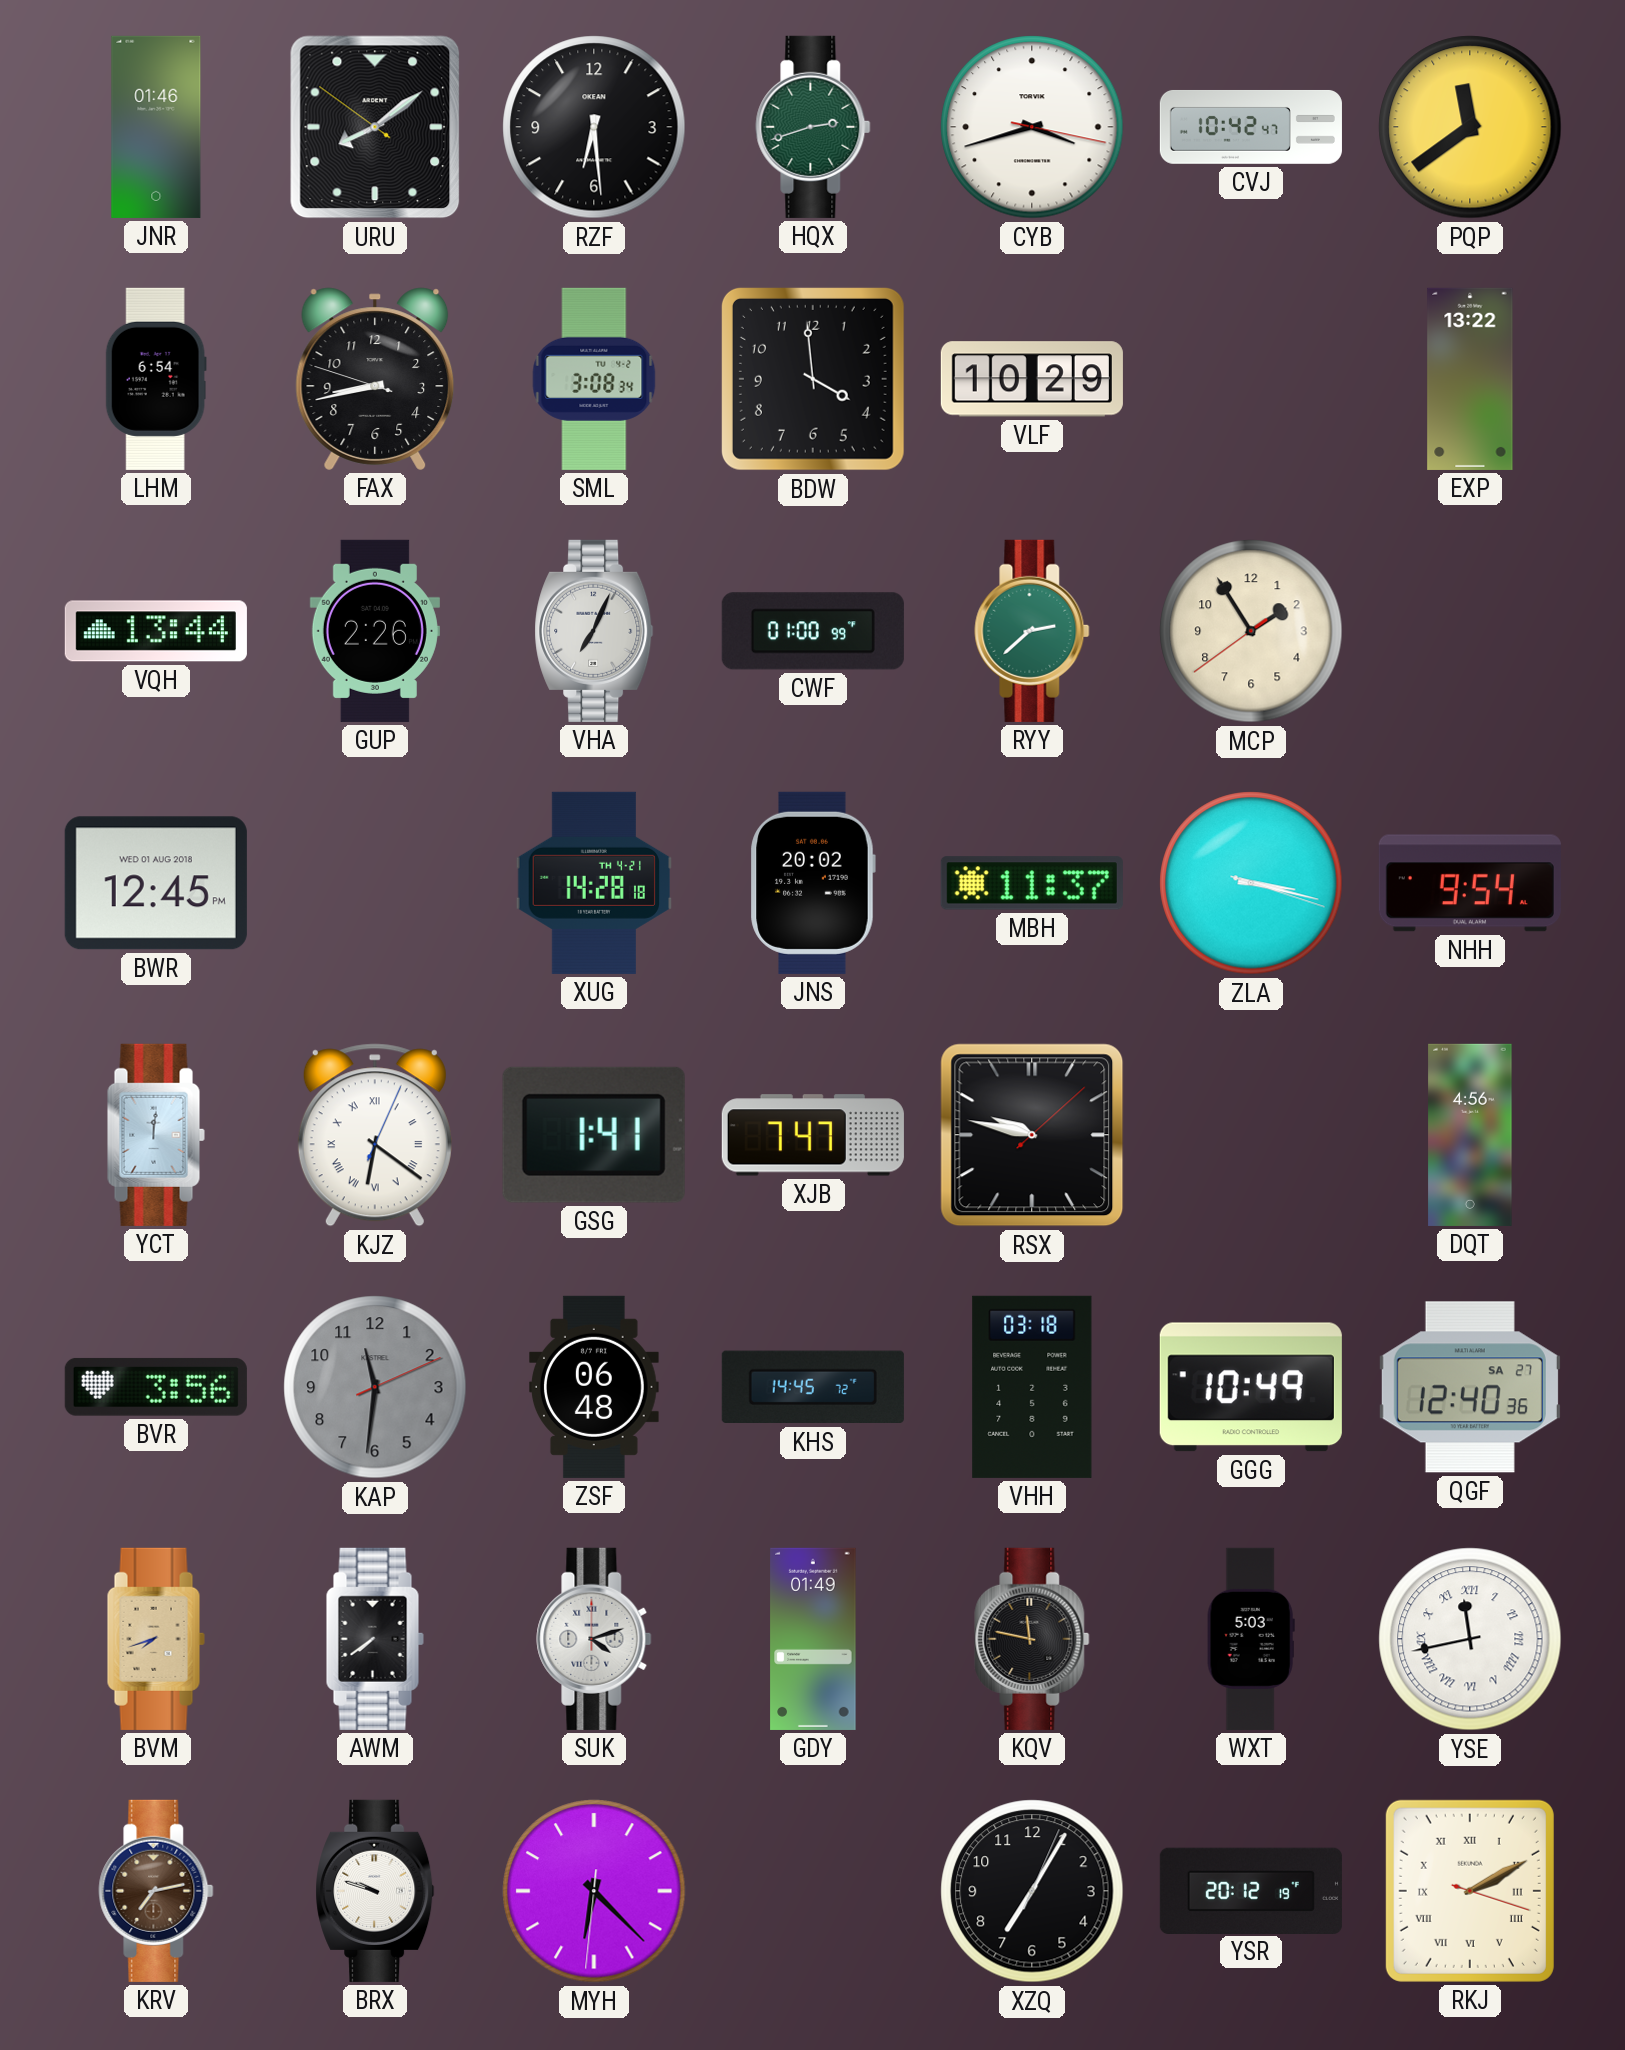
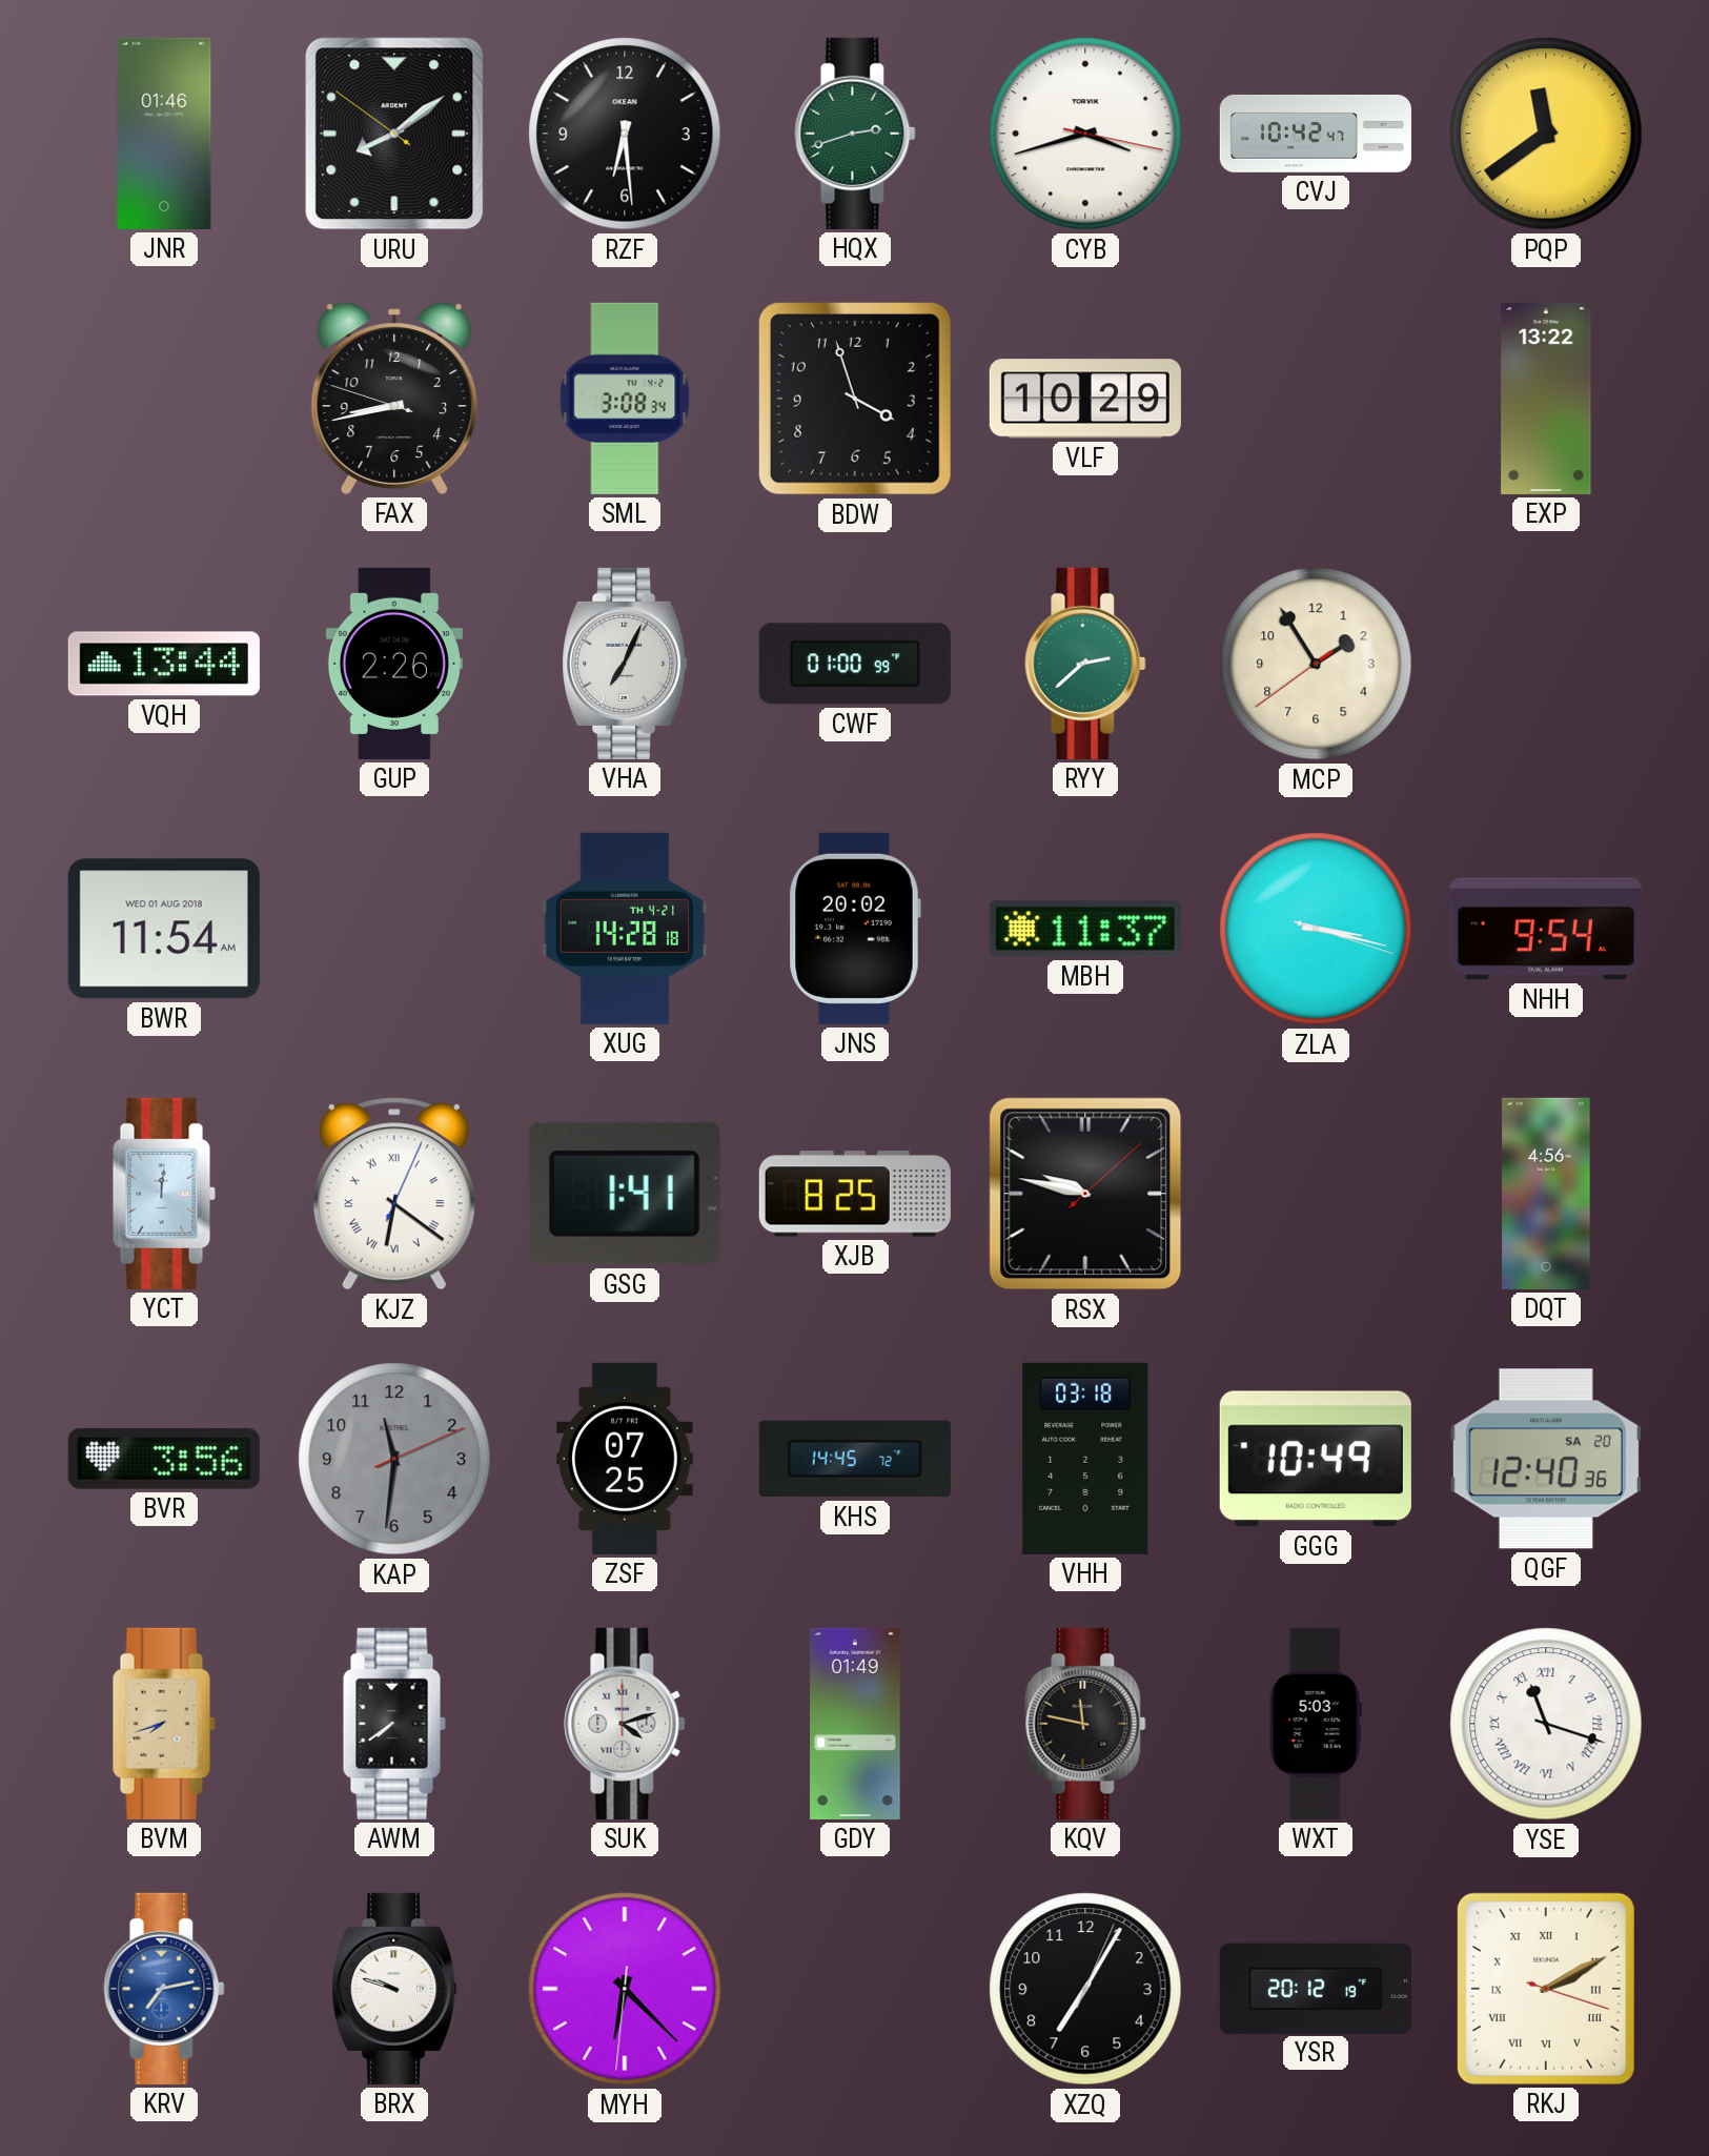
LHM: 6:54 -> none (156, 379)
BDW: 3:59 -> 3:57 (855, 399)
BWR: 12:45 -> 11:54 (164, 929)
XJB: 7:47 -> 8:25 (855, 1194)
ZSF: 06:48 -> 07:25 (626, 1459)
QGF date: SA 27 -> SA 20 (1546, 1459)
YSE: 11:43 -> 11:18 (1546, 1724)
KRV dial: brown -> blue (164, 1989)
